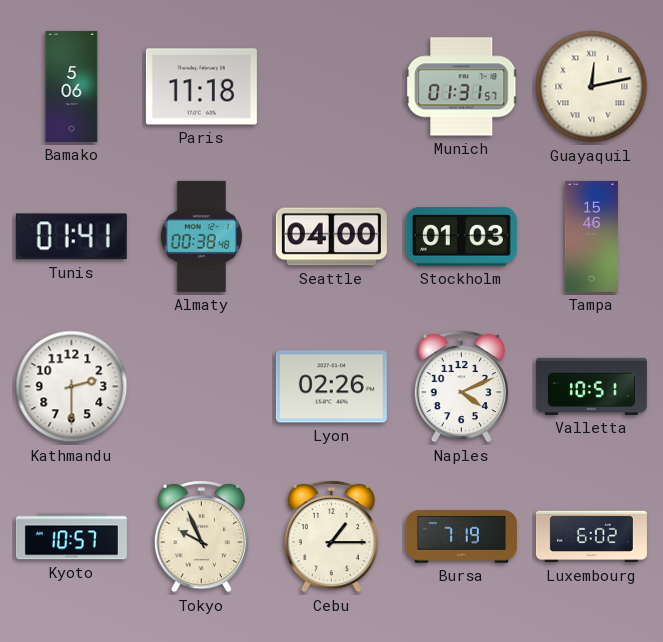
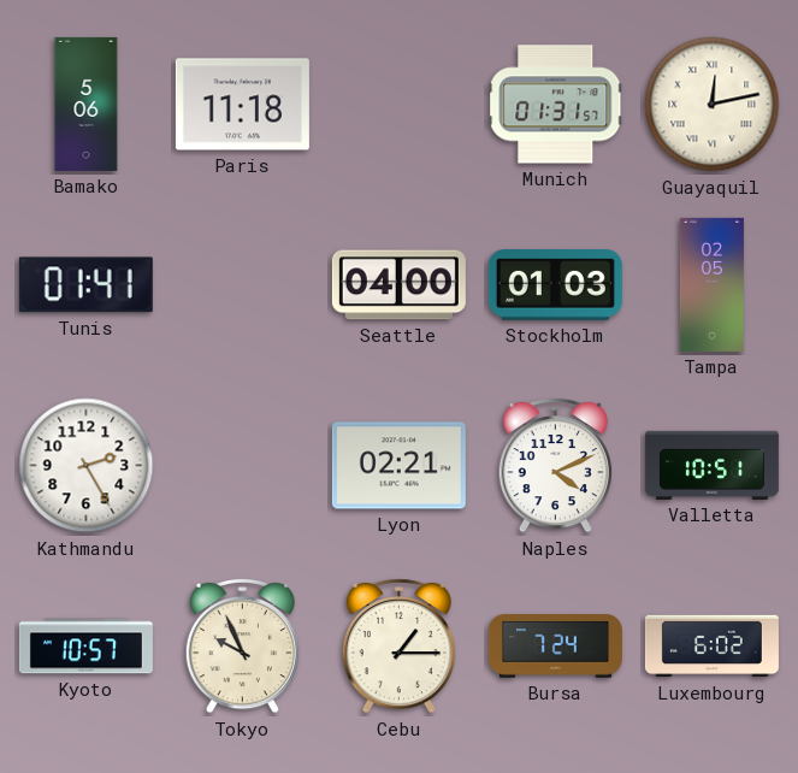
Almaty: 00:38 -> none (201, 236)
Tampa: 15:46 -> 02:05 (711, 284)
Kathmandu: 2:30 -> 2:25 (87, 466)
Lyon: 02:26 -> 02:21 (398, 466)
Bursa: 7:19 -> 7:24 (555, 647)
